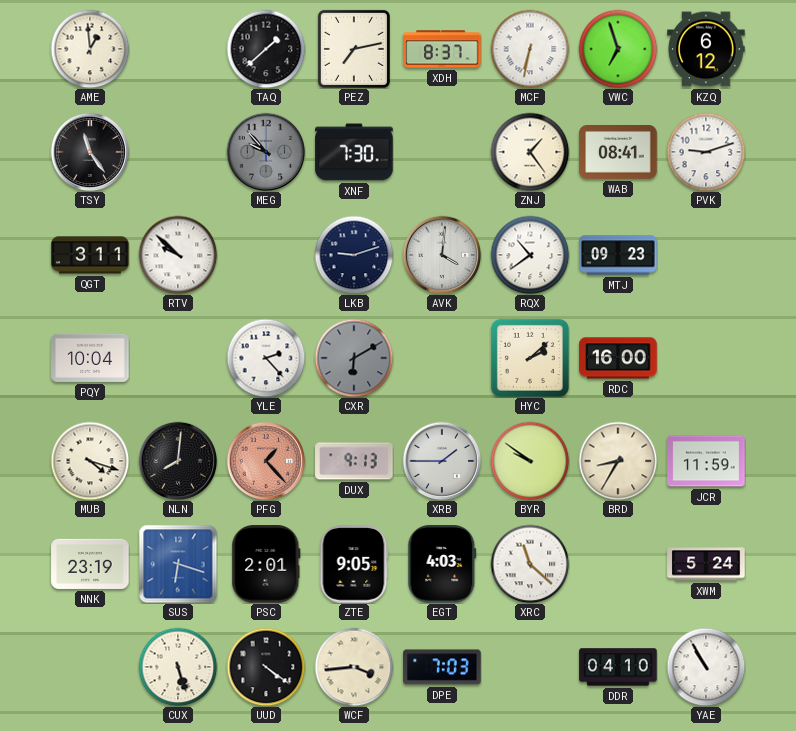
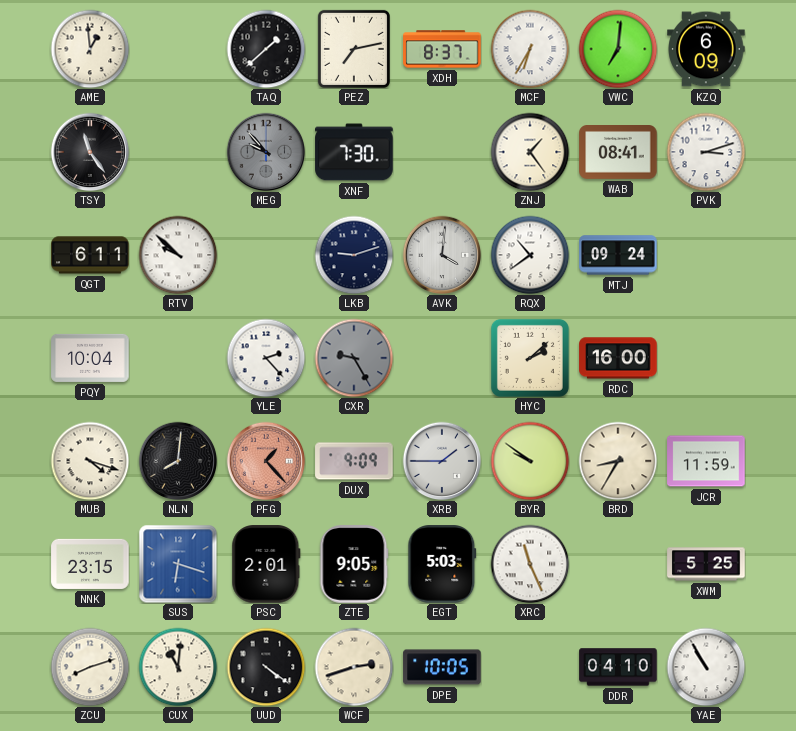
MCF: 6:32 -> 6:35 (530, 49)
VWC: 6:57 -> 7:01 (618, 49)
KZQ: 6:12 -> 6:09 (706, 49)
PVK: 9:12 -> 3:12 (706, 152)
QGT: 3:11 -> 6:11 (90, 255)
MTJ: 09:23 -> 09:24 (618, 255)
CXR: 6:10 -> 9:25 (354, 358)
DUX: 9:13 -> 9:09 (354, 461)
NNK: 23:19 -> 23:15 (90, 564)
EGT: 4:03 -> 5:03 (442, 564)
XRC: 11:22 -> 11:26 (530, 564)
XWM: 5:24 -> 5:25 (706, 564)
ZCU: none -> 8:12 (90, 667)
CUX: 5:27 -> 11:01 (178, 667)
WCF: 3:44 -> 2:42 (354, 667)
DPE: 7:03 -> 10:05 (442, 667)
